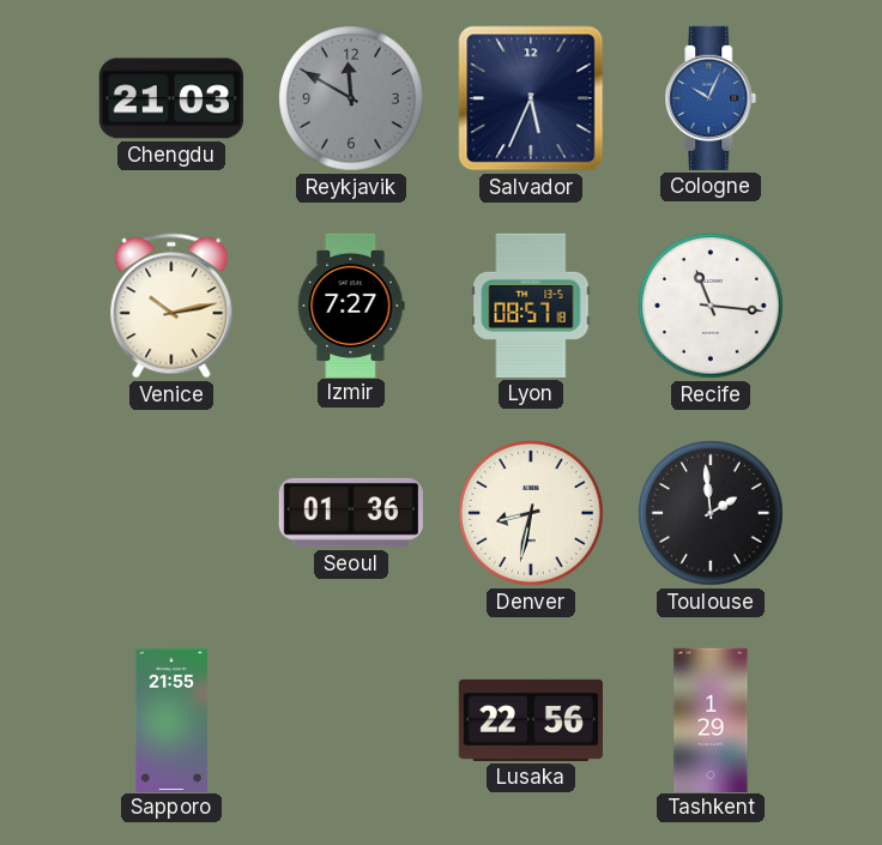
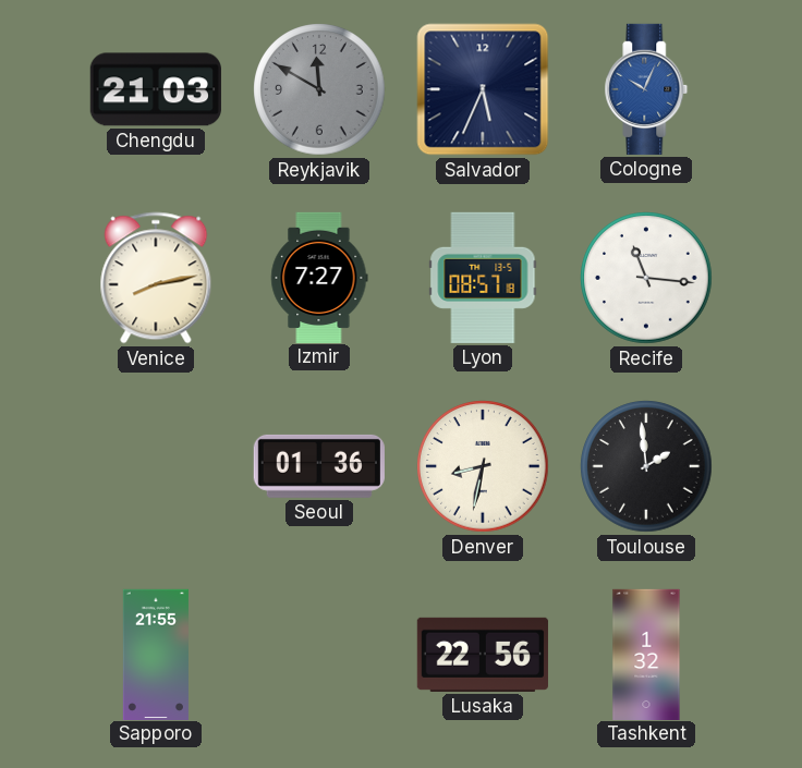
Venice: 10:13 -> 8:13 (156, 278)
Tashkent: 1:29 -> 1:32 (646, 654)
